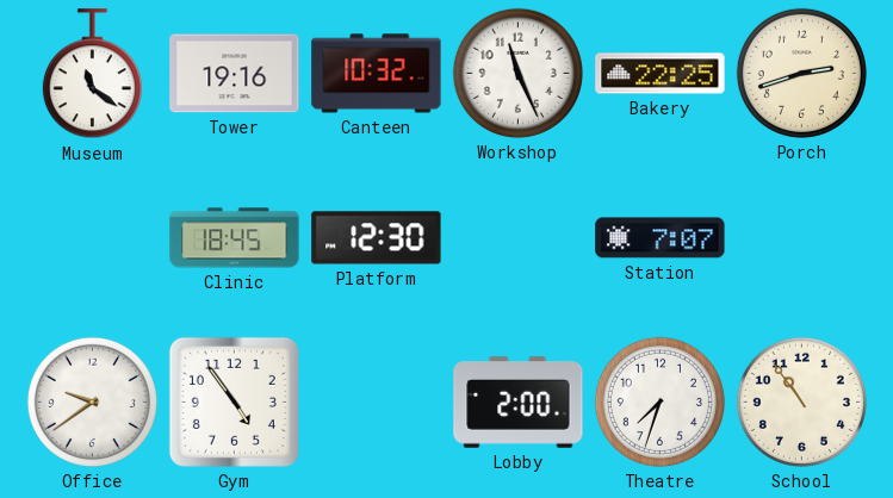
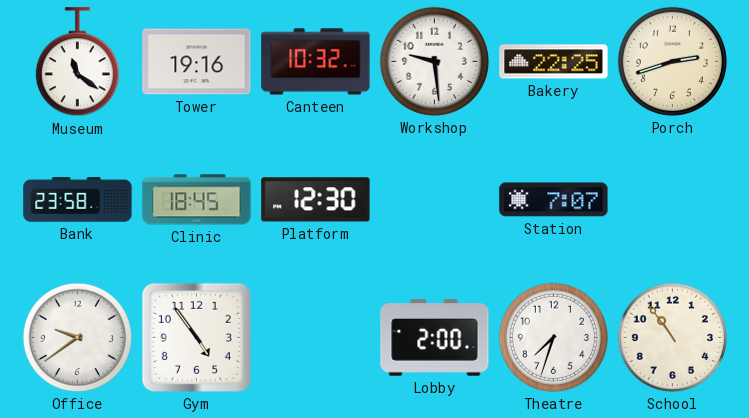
Workshop: 11:26 -> 9:29 (434, 61)
Bank: none -> 23:58 (78, 200)
